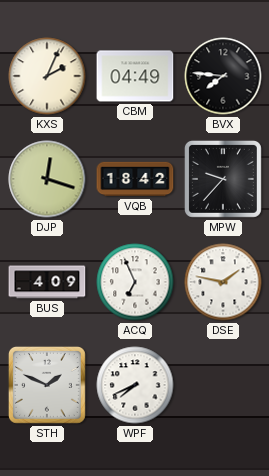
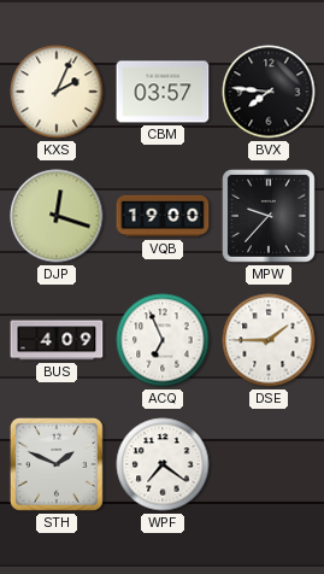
CBM: 04:49 -> 03:57 (163, 92)
VQB: 18:42 -> 19:00 (163, 216)
DSE: 1:47 -> 1:45 (269, 340)
WPF: 7:41 -> 7:21 (163, 464)
